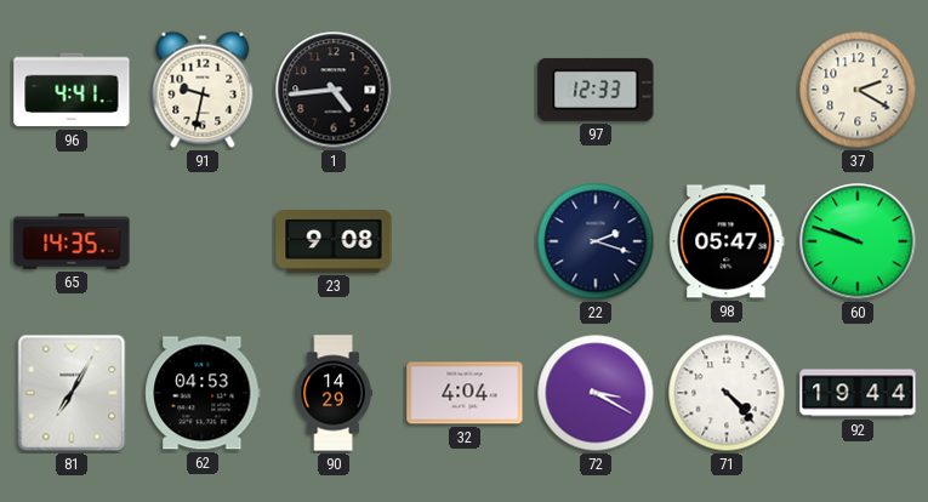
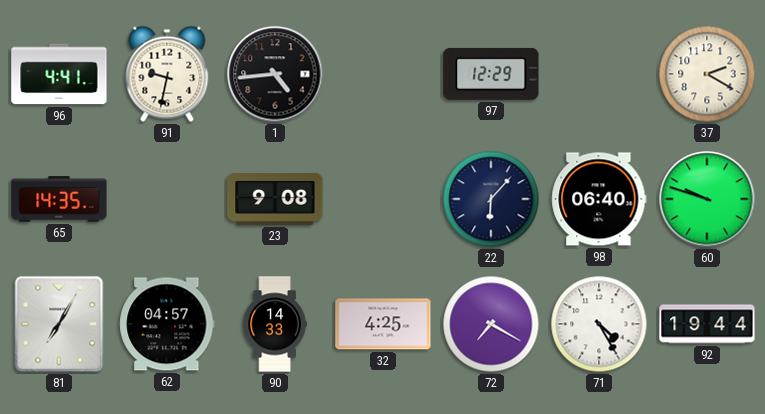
97: 12:33 -> 12:29 (491, 74)
22: 2:18 -> 6:07 (491, 199)
98: 05:47 -> 06:40 (599, 199)
62: 04:53 -> 04:57 (167, 324)
90: 14:29 -> 14:33 (275, 324)
32: 4:04 -> 4:25 (383, 324)
72: 3:20 -> 7:20 (491, 324)
71: 4:23 -> 4:25 (599, 324)
